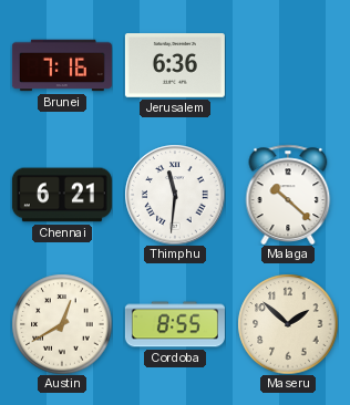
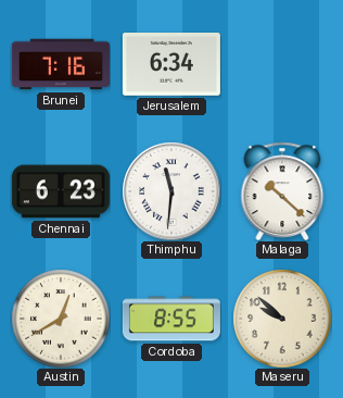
Jerusalem: 6:36 -> 6:34 (171, 65)
Chennai: 6:21 -> 6:23 (61, 191)
Maseru: 1:52 -> 9:52 (282, 319)
